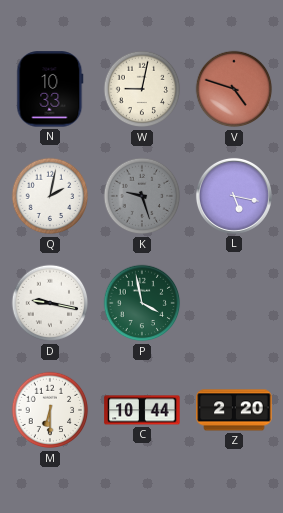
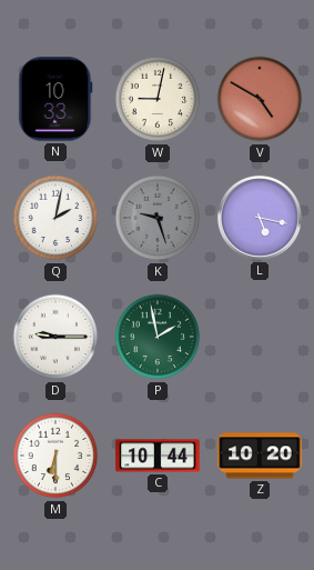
V: 4:48 -> 4:50 (260, 99)
D: 9:17 -> 9:15 (55, 337)
P: 3:58 -> 1:58 (158, 337)
Z: 2:20 -> 10:20 (260, 456)
